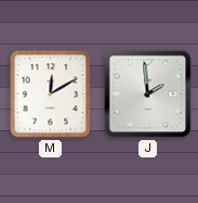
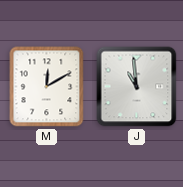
J: 1:59 -> 10:59 (137, 87)
